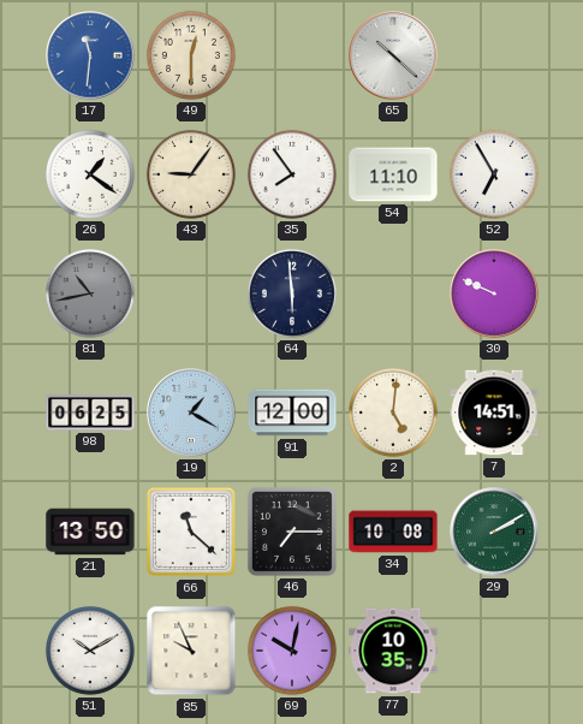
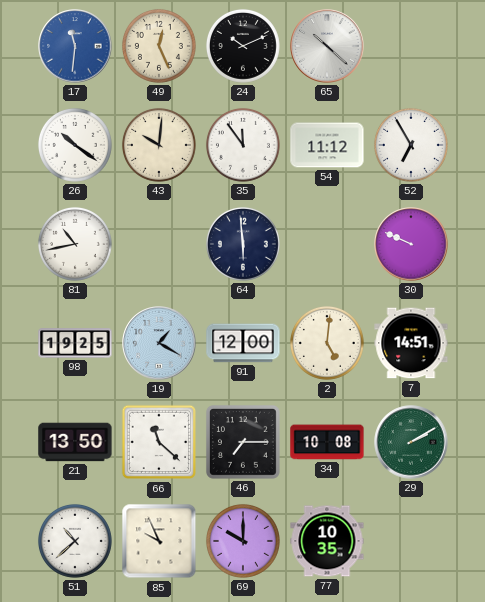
49: 12:30 -> 12:26 (159, 46)
24: none -> 10:11 (243, 46)
26: 1:21 -> 10:21 (75, 145)
43: 9:06 -> 10:01 (159, 145)
35: 7:54 -> 11:54 (243, 145)
54: 11:10 -> 11:12 (327, 145)
81 dial: grey -> white (75, 244)
98: 06:25 -> 19:25 (75, 343)
51: 10:10 -> 10:38 (75, 541)
69: 10:02 -> 10:00 (243, 541)
